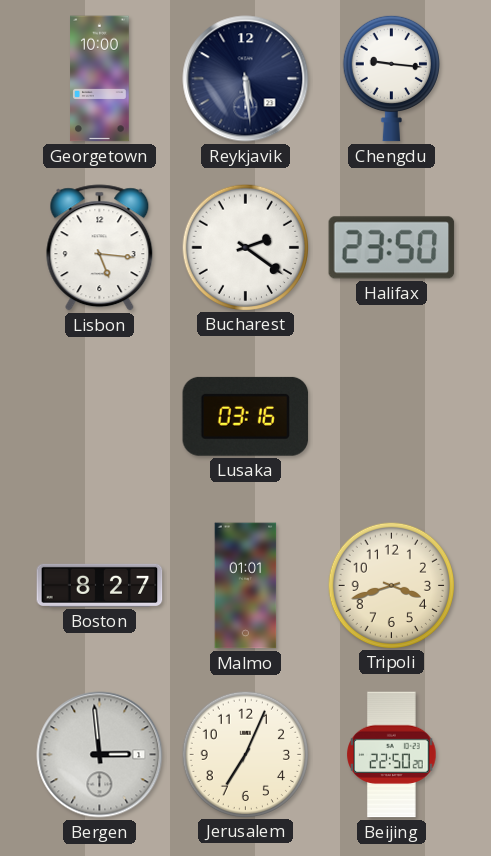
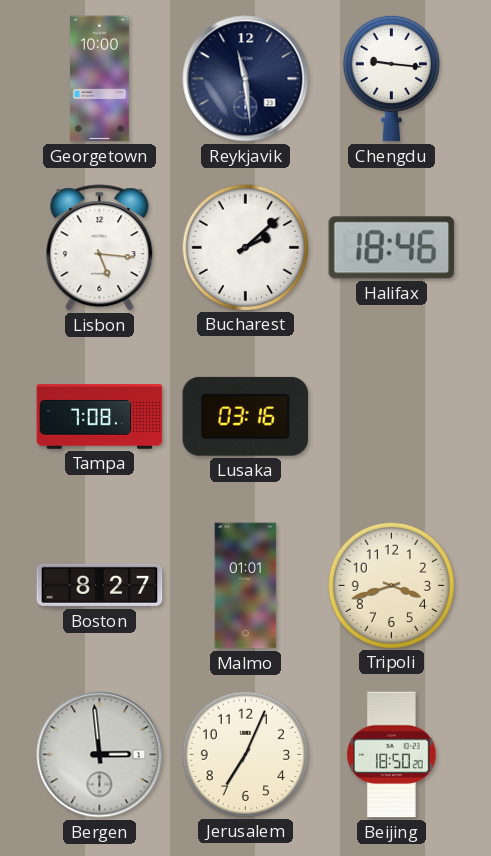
Reykjavik: 5:29 -> 11:29 (246, 79)
Bucharest: 2:21 -> 2:08 (245, 247)
Halifax: 23:50 -> 18:46 (392, 248)
Tampa: none -> 7:08 (100, 417)
Beijing: 22:50 -> 18:50 (392, 755)
